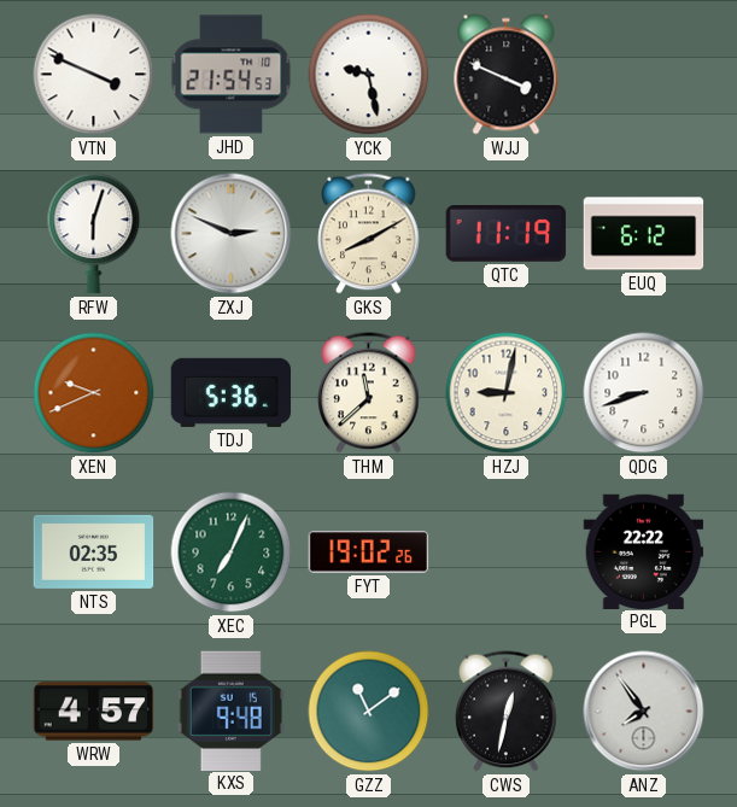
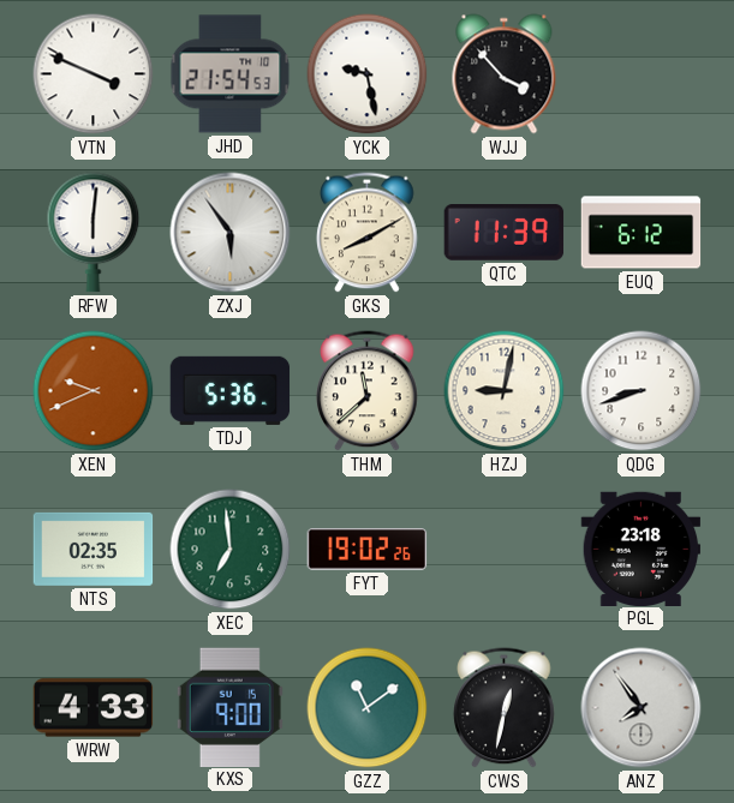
WJJ: 3:49 -> 3:53 (505, 74)
RFW: 6:03 -> 6:01 (94, 233)
ZXJ: 2:49 -> 5:54 (231, 233)
QTC: 11:19 -> 11:39 (505, 233)
XEC: 7:04 -> 6:59 (231, 550)
PGL: 22:22 -> 23:18 (641, 549)
WRW: 4:57 -> 4:33 (94, 708)
KXS: 9:48 -> 9:00 (229, 707)
